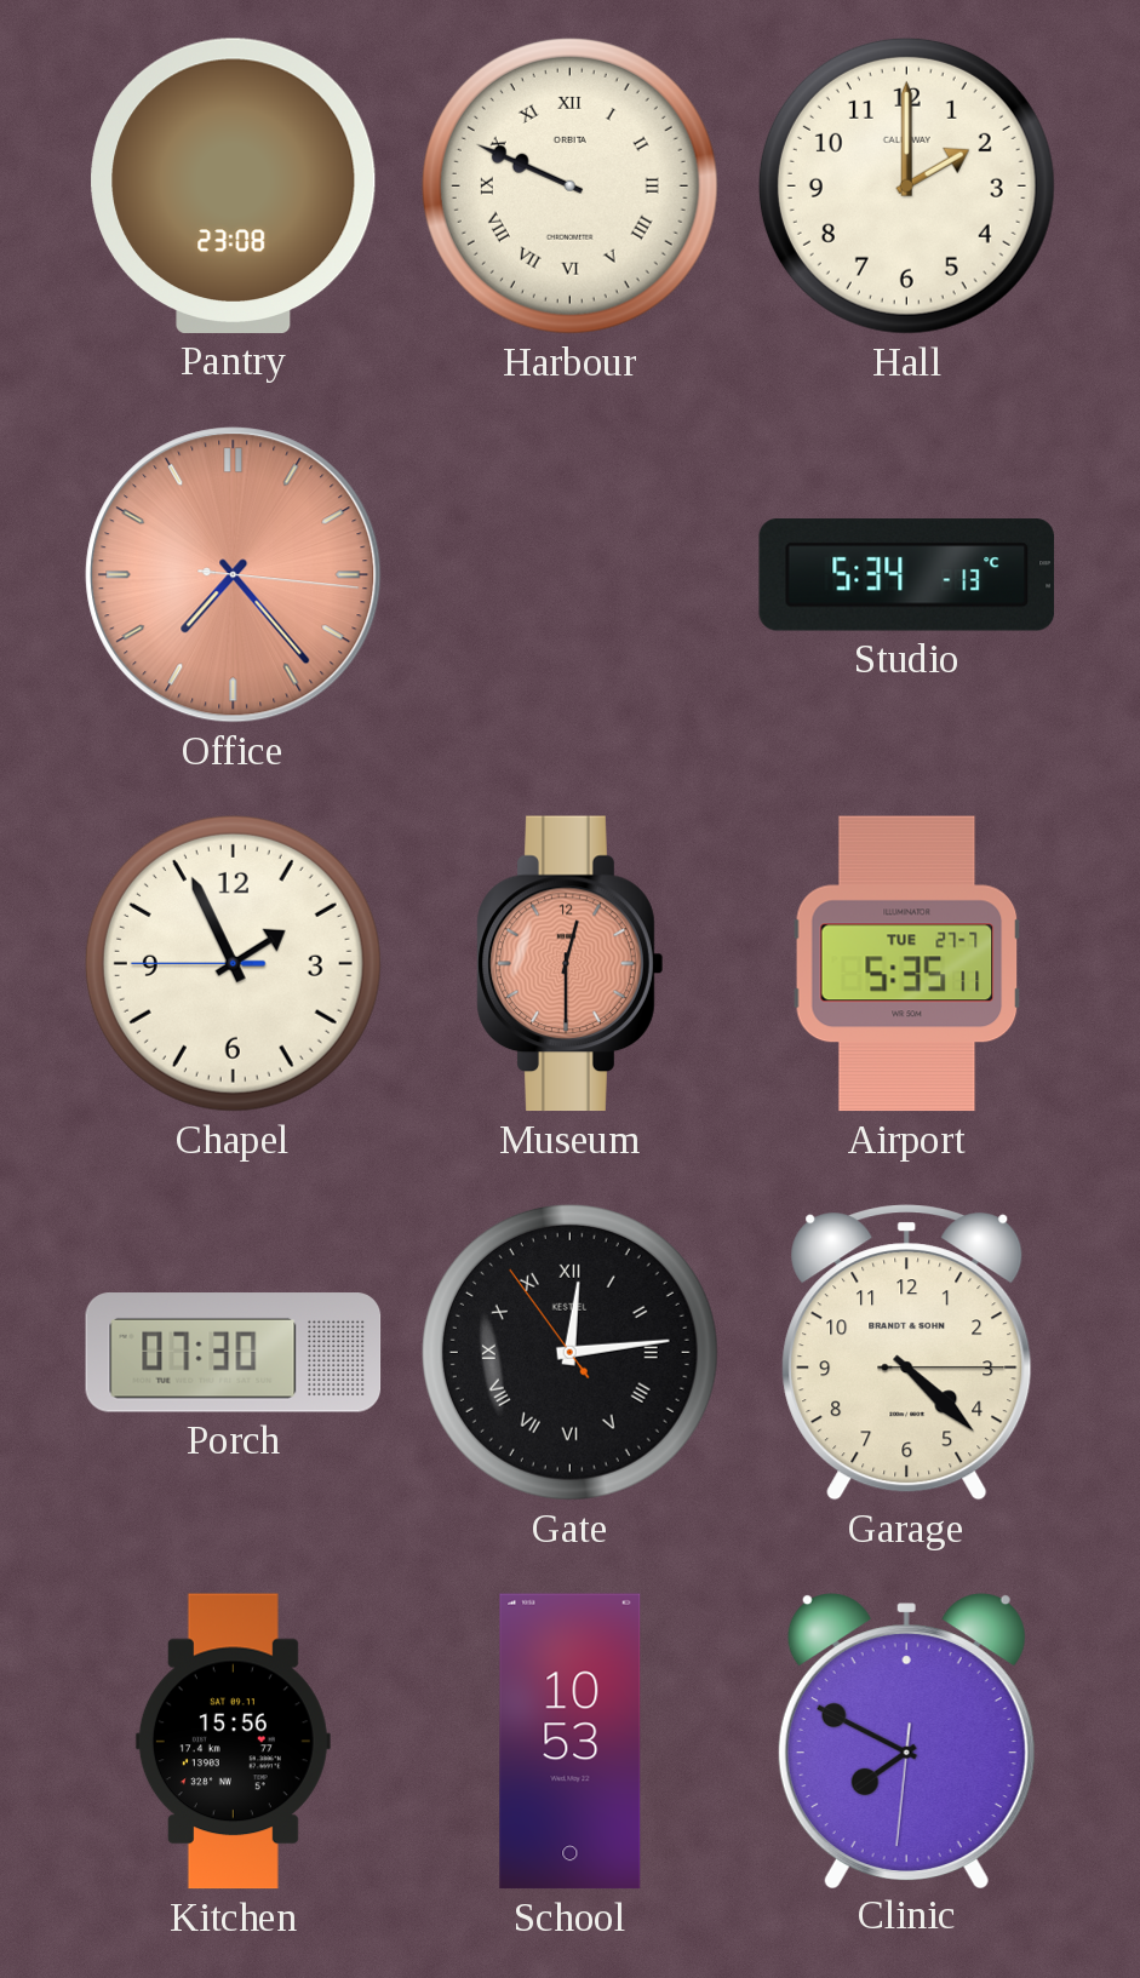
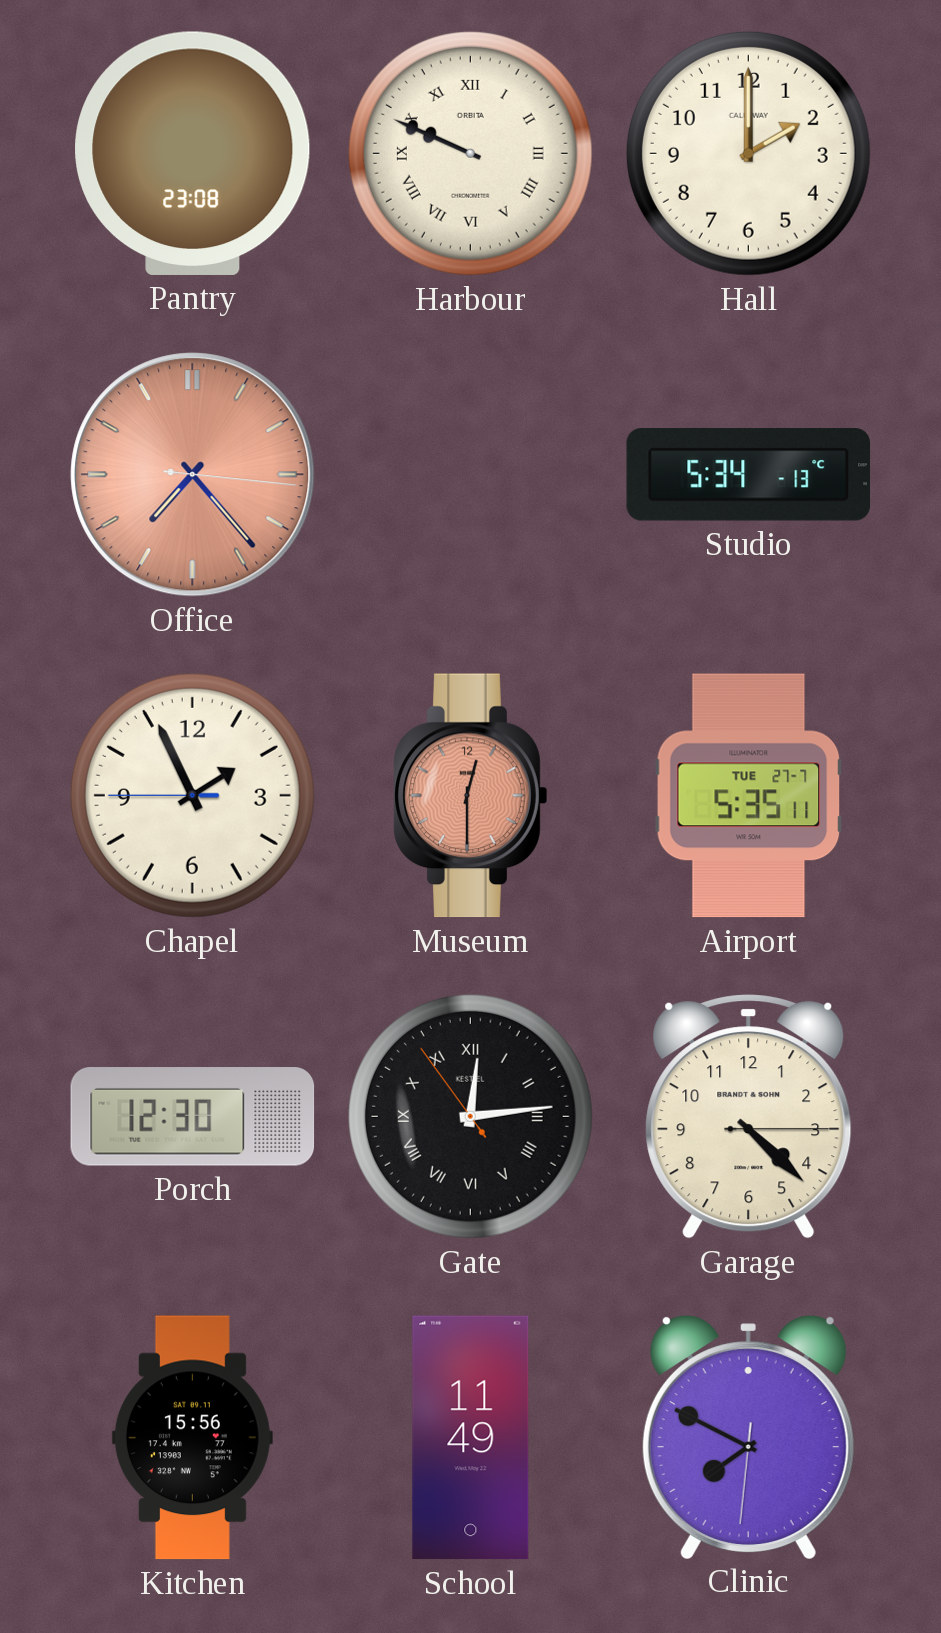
Porch: 07:30 -> 12:30 (193, 1117)
School: 10:53 -> 11:49 (471, 1438)
